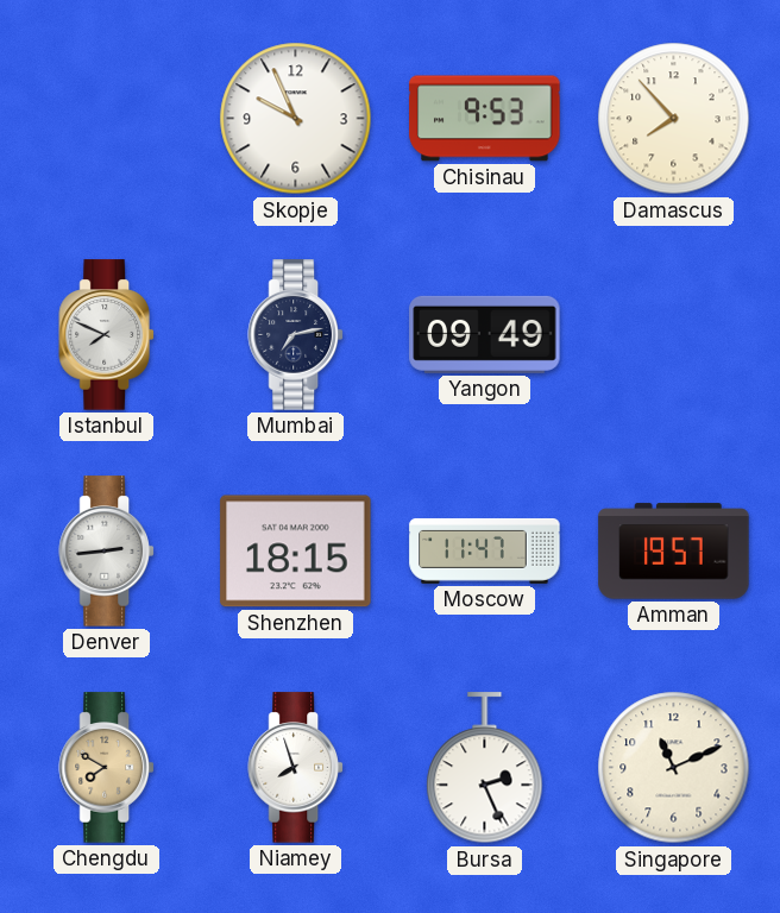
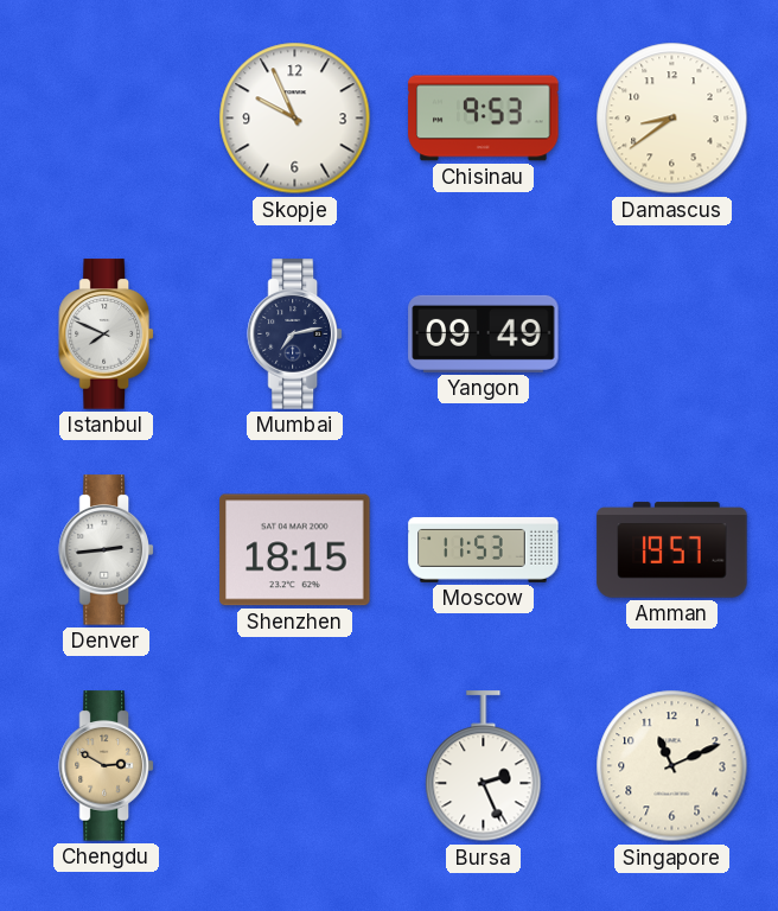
Damascus: 7:53 -> 8:39 (672, 119)
Moscow: 11:47 -> 11:53 (484, 549)
Chengdu: 7:50 -> 2:50 (106, 766)
Niamey: 7:57 -> none (295, 768)
